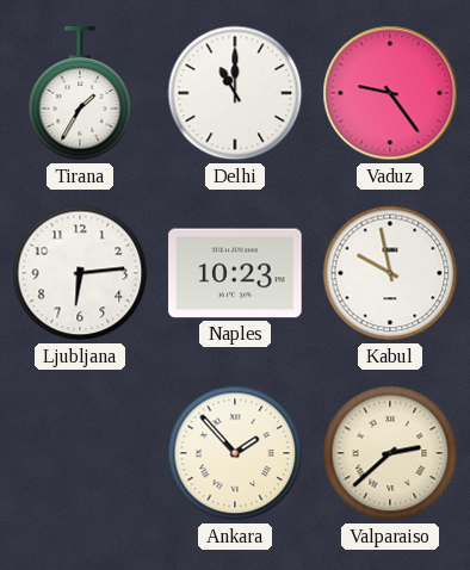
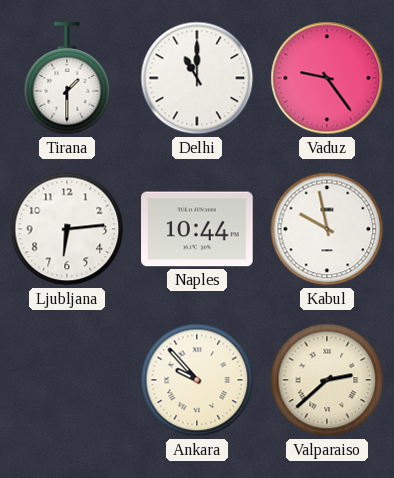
Tirana: 1:35 -> 1:30 (67, 79)
Naples: 10:23 -> 10:44 (197, 229)
Ankara: 1:53 -> 9:53 (197, 380)
